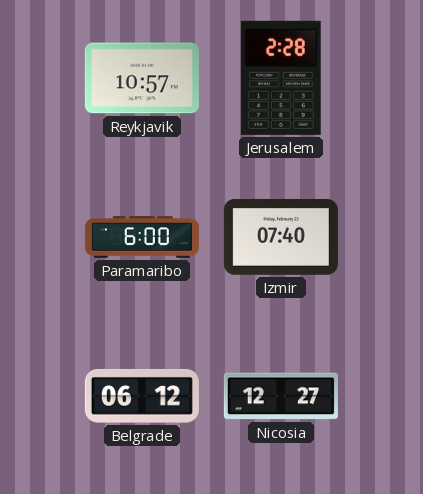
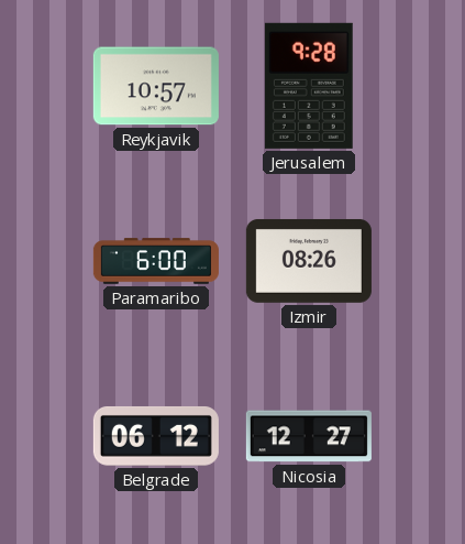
Jerusalem: 2:28 -> 9:28 (309, 86)
Izmir: 07:40 -> 08:26 (309, 261)
